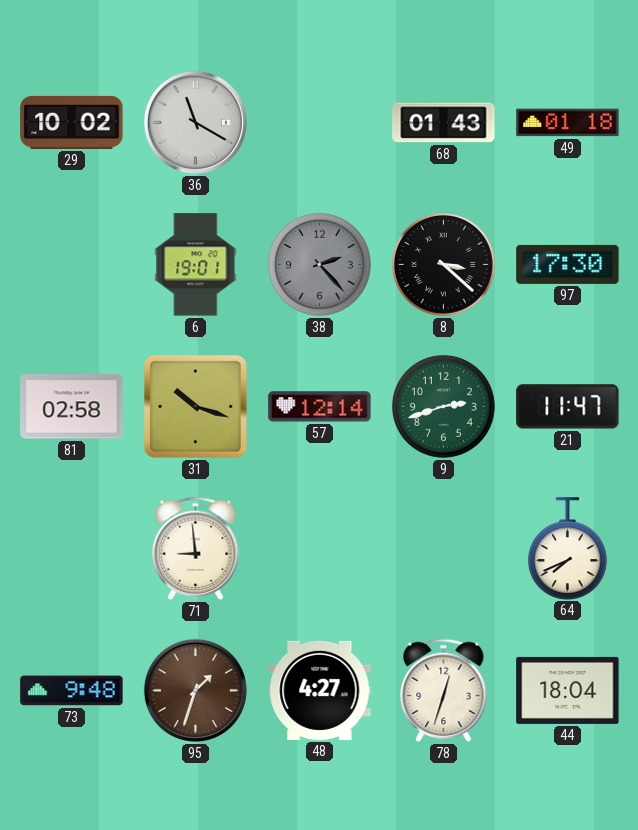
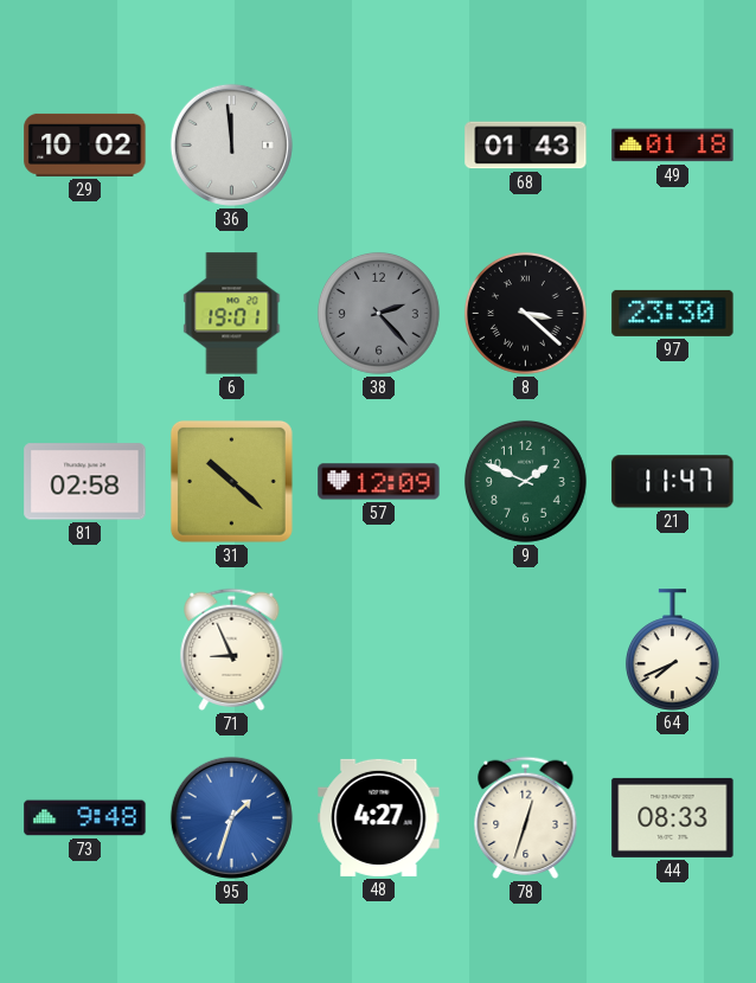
36: 11:20 -> 11:59 (231, 144)
97: 17:30 -> 23:30 (673, 313)
31: 10:18 -> 10:22 (231, 481)
57: 12:14 -> 12:09 (379, 482)
9: 2:42 -> 1:49 (525, 481)
71: 8:59 -> 8:56 (232, 650)
95 dial: brown -> blue (231, 817)
44: 18:04 -> 08:33 (673, 817)
